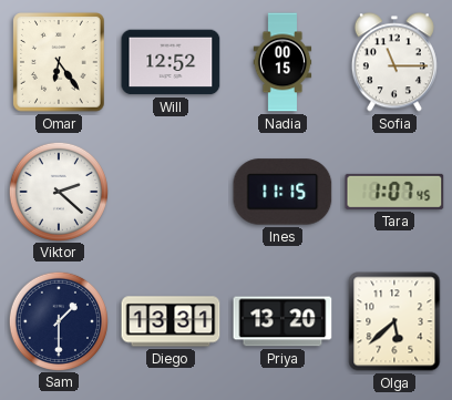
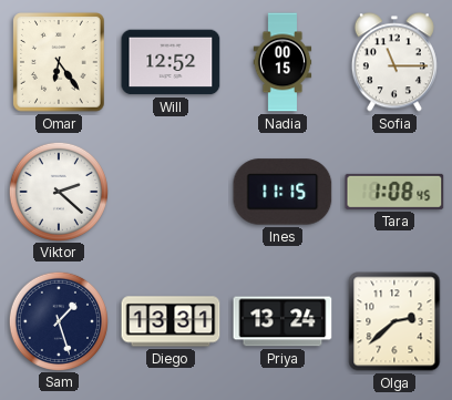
Tara: 1:07 -> 1:08 (394, 192)
Sam: 1:30 -> 1:27 (58, 320)
Priya: 13:20 -> 13:24 (282, 321)
Olga: 5:38 -> 2:38 (394, 321)
